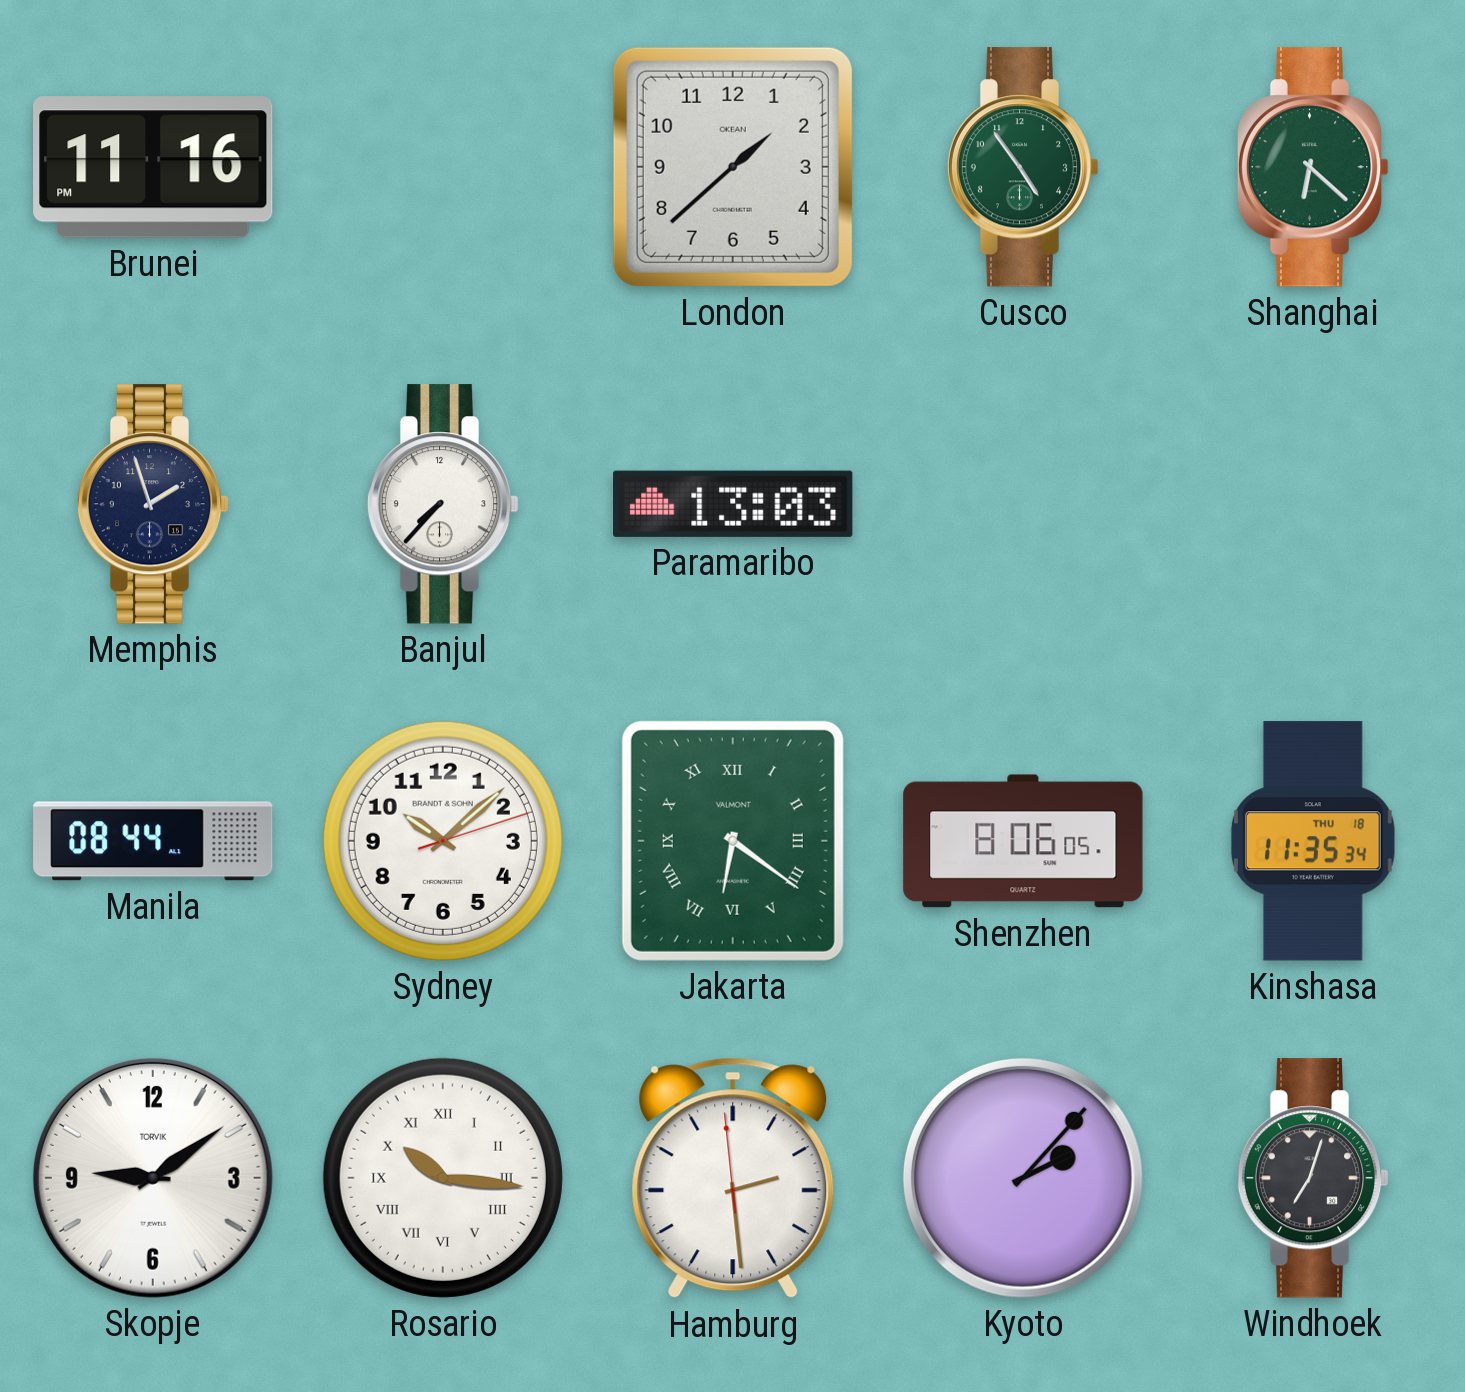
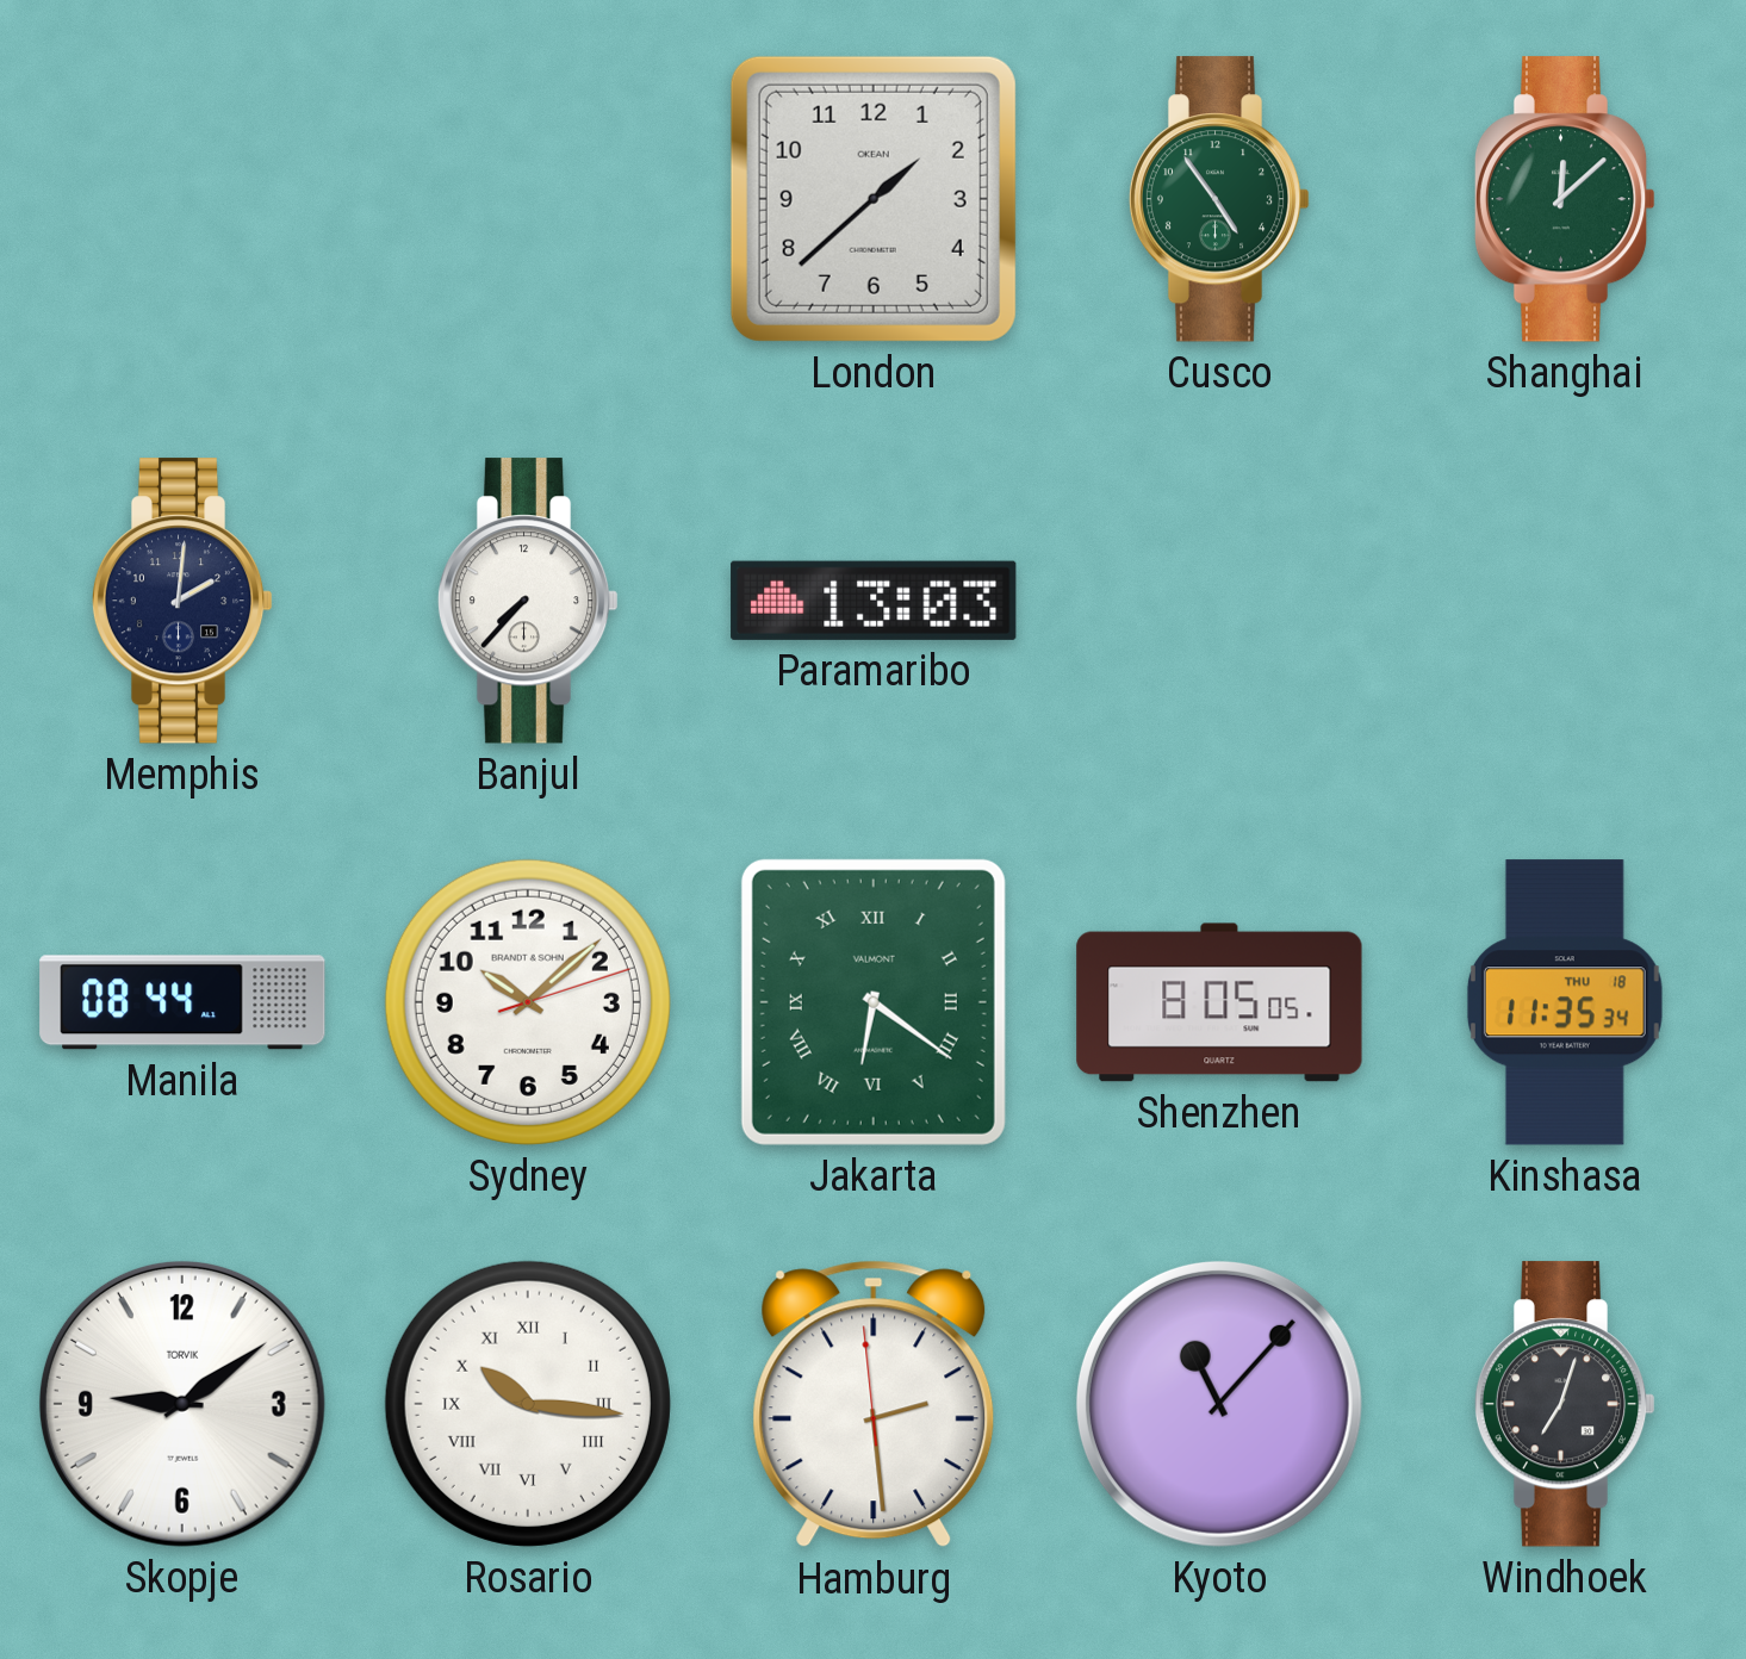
Brunei: 11:16 -> none (153, 167)
Shanghai: 6:22 -> 12:08 (1565, 199)
Memphis: 1:57 -> 2:01 (182, 601)
Shenzhen: 8:06 -> 8:05 (1219, 1002)
Kyoto: 2:07 -> 11:07 (1219, 1404)
